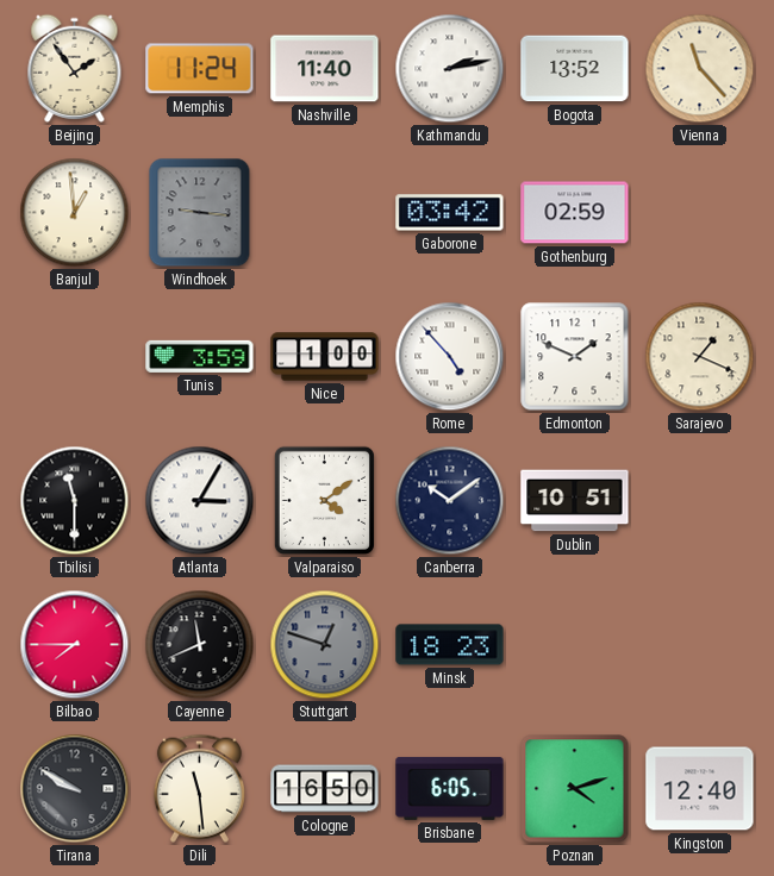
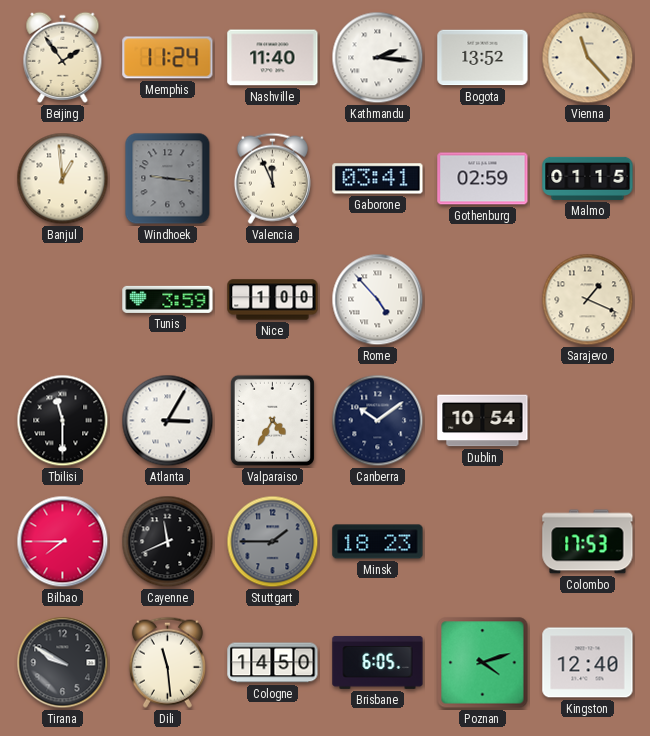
Kathmandu: 2:13 -> 2:16 (378, 58)
Valencia: none -> 11:56 (272, 178)
Gaborone: 03:42 -> 03:41 (378, 179)
Malmo: none -> 01:15 (588, 178)
Edmonton: 1:49 -> none (575, 357)
Valparaiso: 4:09 -> 4:35 (272, 420)
Dublin: 10:51 -> 10:54 (483, 421)
Stuttgart: 12:48 -> 1:45 (273, 542)
Colombo: none -> 17:53 (588, 542)
Cologne: 16:50 -> 14:50 (273, 663)
